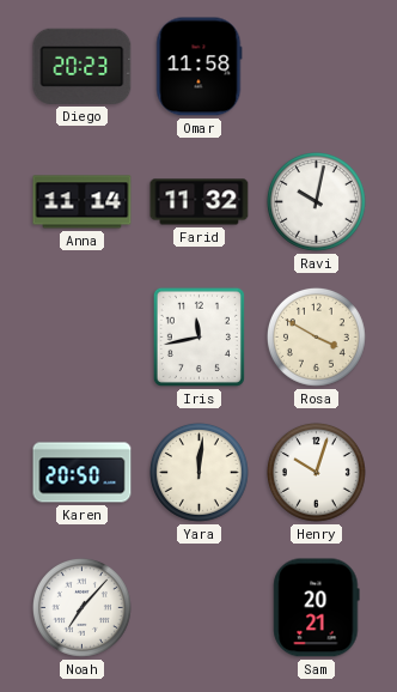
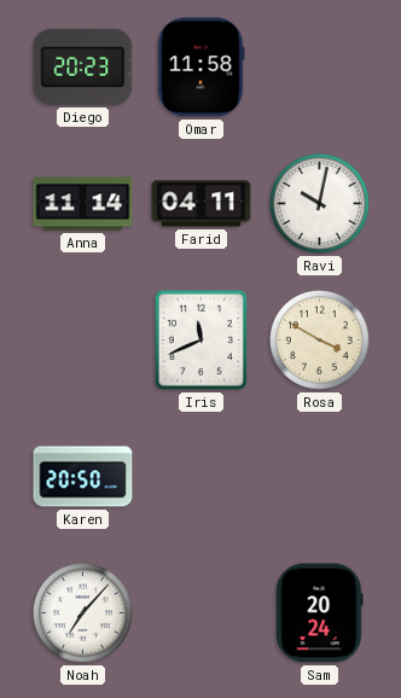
Farid: 11:32 -> 04:11 (202, 204)
Iris: 11:43 -> 11:41 (200, 339)
Yara: 12:01 -> none (198, 472)
Henry: 10:03 -> none (316, 472)
Sam: 20:21 -> 20:24 (320, 613)
